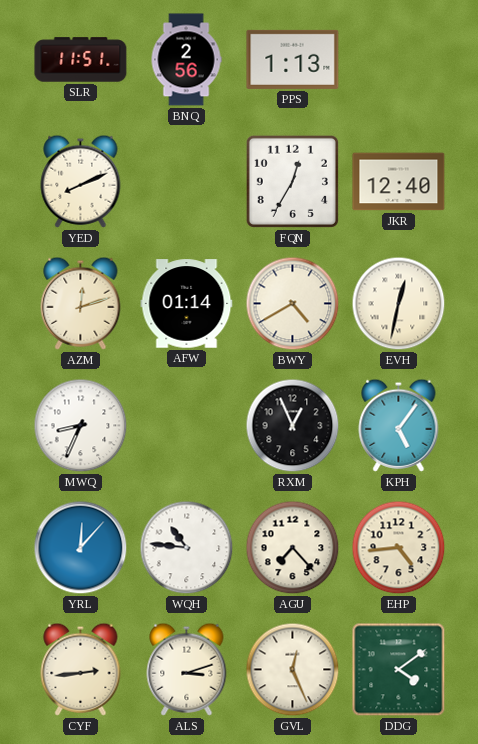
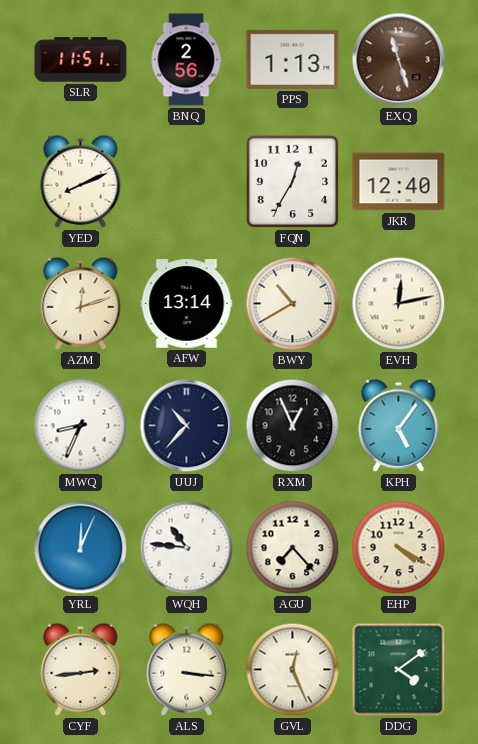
EXQ: none -> 11:27 (399, 60)
AFW: 01:14 -> 13:14 (187, 304)
BWY: 4:40 -> 10:40 (293, 304)
EVH: 12:32 -> 12:13 (399, 304)
UUJ: none -> 10:37 (187, 426)
YRL: 12:07 -> 12:04 (81, 548)
EHP: 4:44 -> 4:20 (399, 548)
ALS: 3:12 -> 3:16 (187, 669)
